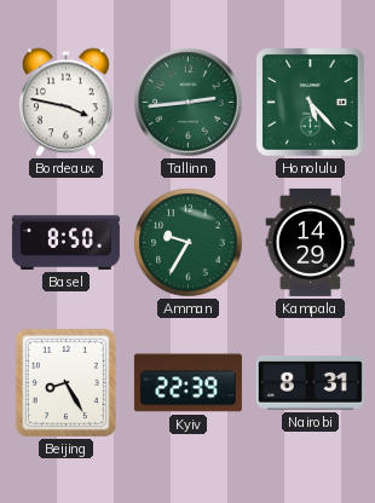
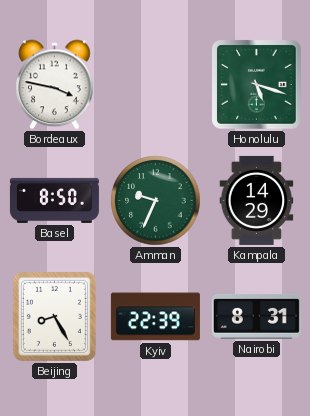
Tallinn: 2:44 -> none (189, 103)
Honolulu: 5:23 -> 5:18 (257, 85)
Amman: 9:35 -> 9:34 (156, 201)
